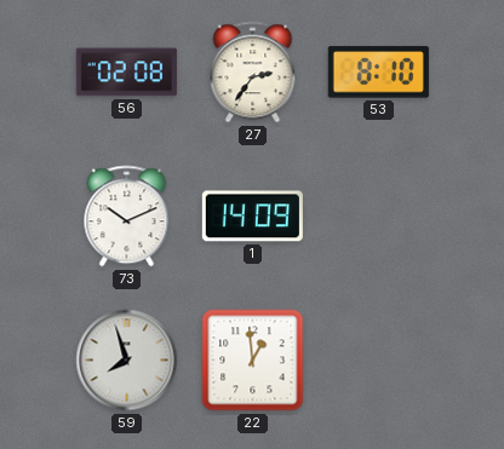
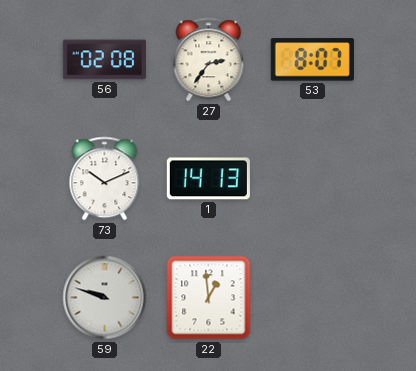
53: 8:10 -> 8:07 (312, 60)
1: 14:09 -> 14:13 (208, 179)
59: 7:57 -> 9:48 (105, 298)
